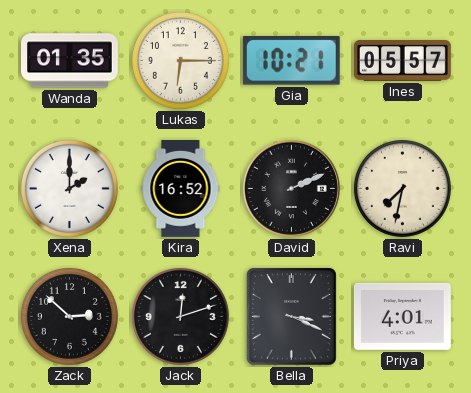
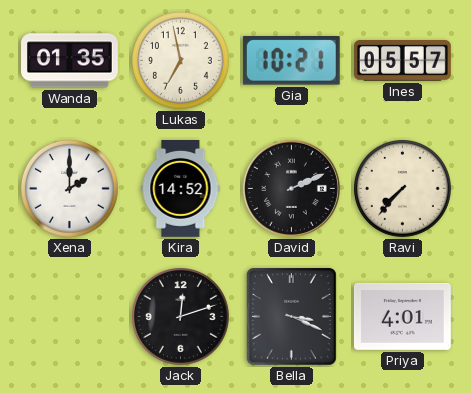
Lukas: 6:15 -> 6:58 (180, 60)
Kira: 16:52 -> 14:52 (181, 188)
Ravi: 7:32 -> 7:37 (402, 188)
Zack: 2:52 -> none (69, 316)
